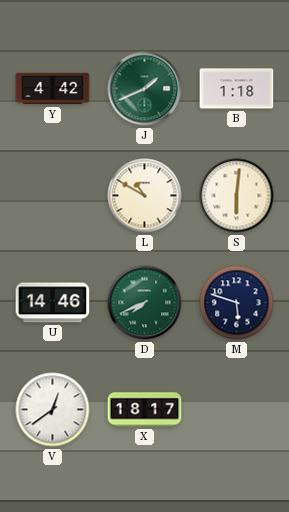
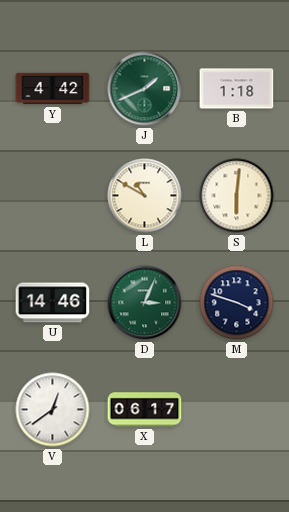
D: 7:41 -> 3:04 (145, 303)
M: 5:48 -> 3:48 (237, 303)
X: 18:17 -> 06:17 (145, 410)
